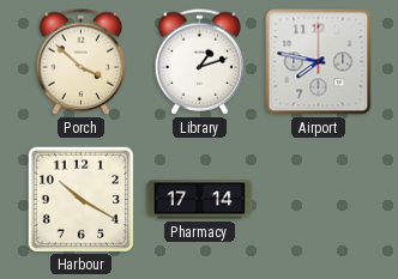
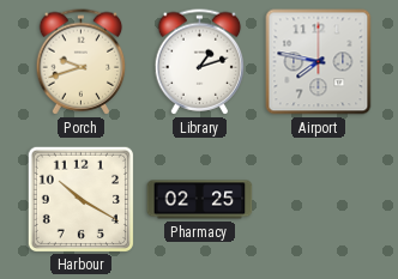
Porch: 3:52 -> 9:42 (82, 62)
Pharmacy: 17:14 -> 02:25 (200, 200)
